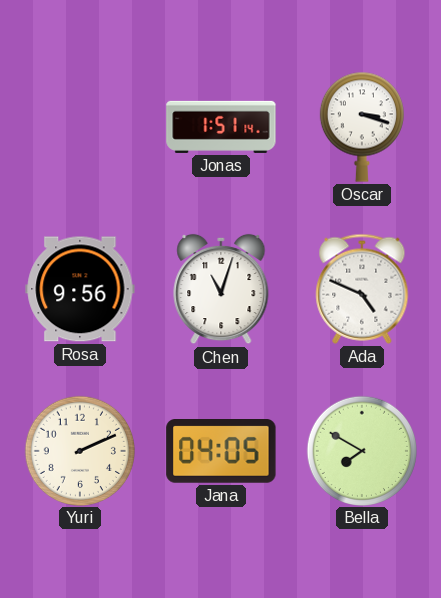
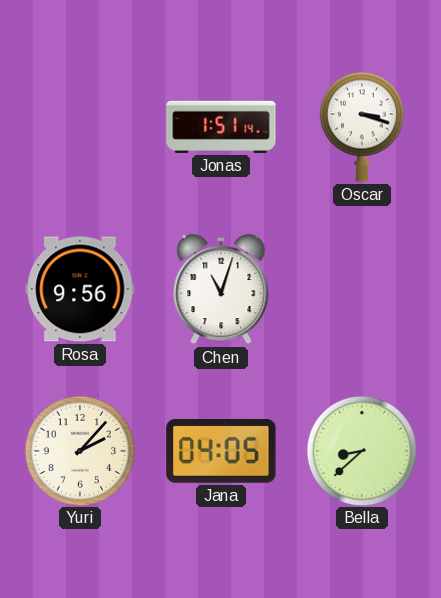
Ada: 4:49 -> none (362, 289)
Yuri: 2:11 -> 2:07 (79, 450)
Bella: 7:50 -> 8:38 (361, 450)
